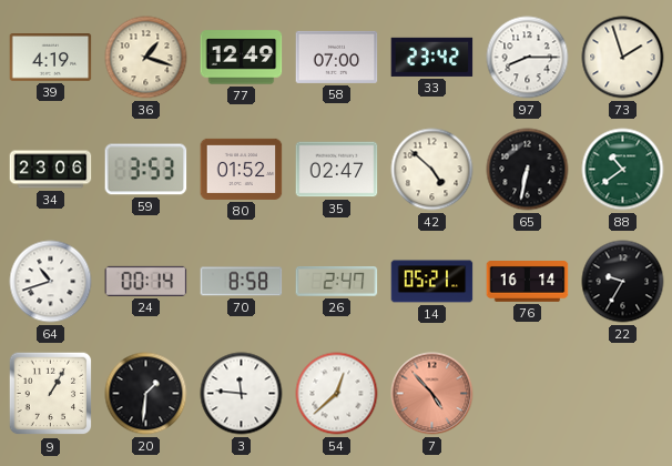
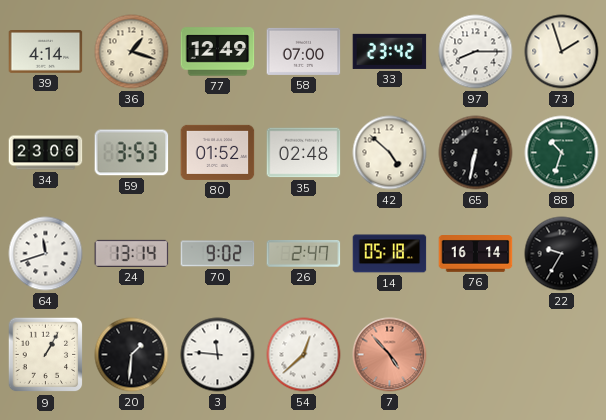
39: 4:19 -> 4:14 (46, 52)
35: 02:47 -> 02:48 (304, 153)
88: 10:39 -> 10:33 (562, 153)
64: 10:42 -> 11:42 (46, 254)
24: 00:14 -> 13:14 (132, 253)
70: 8:58 -> 9:02 (218, 254)
14: 05:21 -> 05:18 (390, 254)
